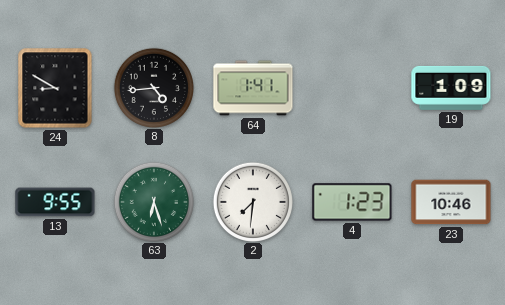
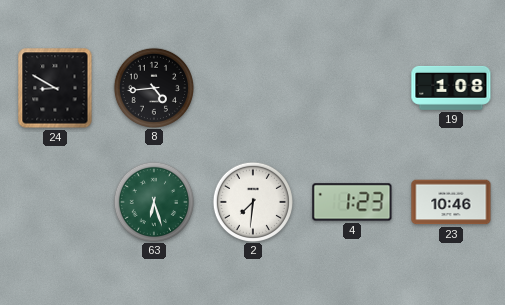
64: 1:41 -> none (253, 88)
19: 1:09 -> 1:08 (451, 88)
13: 9:55 -> none (55, 202)
